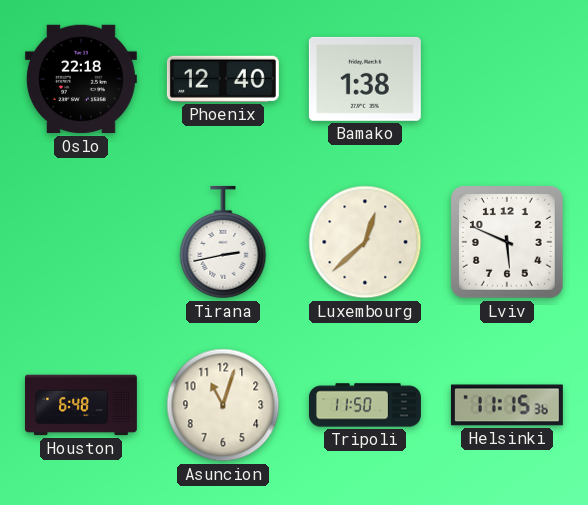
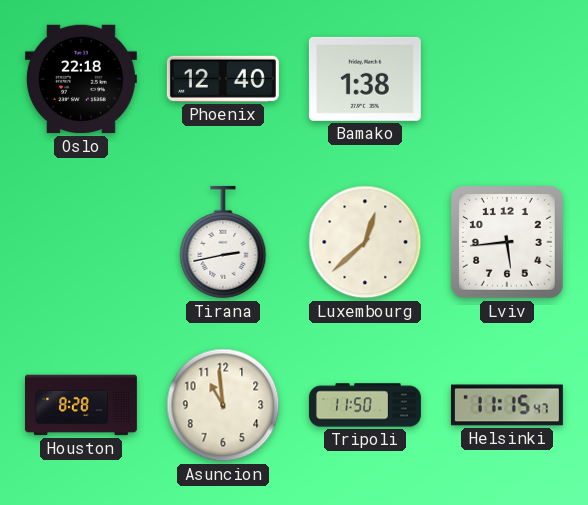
Lviv: 5:49 -> 5:44 (508, 243)
Houston: 6:48 -> 8:28 (81, 405)
Asuncion: 11:03 -> 10:59 (223, 405)
Helsinki: 11:15:36 -> 11:15:47 (507, 405)
